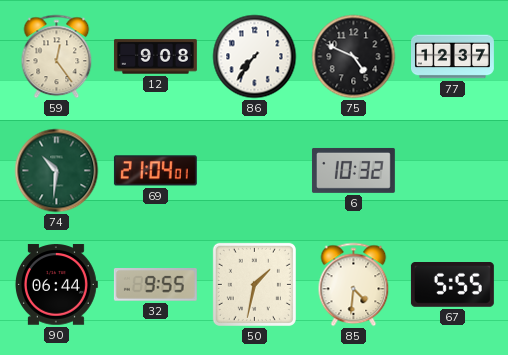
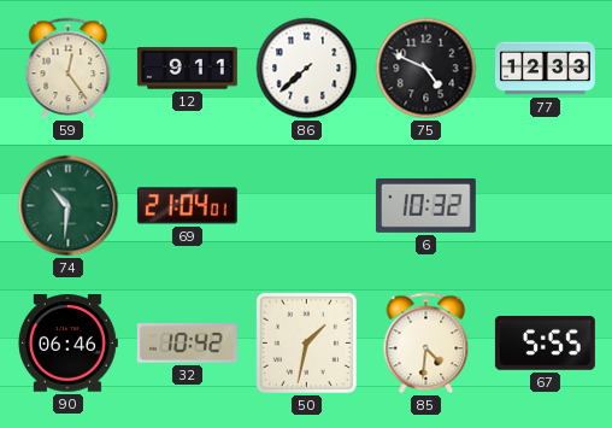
12: 9:08 -> 9:11 (187, 69)
86: 7:36 -> 7:38 (307, 69)
77: 12:37 -> 12:33 (546, 69)
90: 06:44 -> 06:46 (67, 344)
32: 9:55 -> 10:42 (187, 344)
